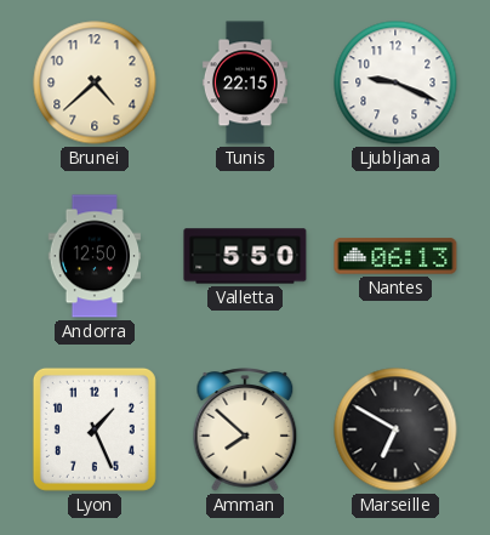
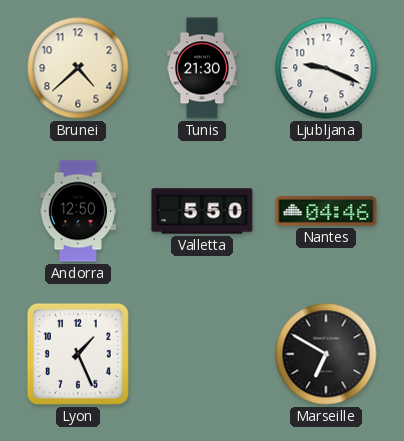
Tunis: 22:15 -> 21:30 (202, 68)
Nantes: 06:13 -> 04:46 (326, 211)
Amman: 7:52 -> none (245, 429)
